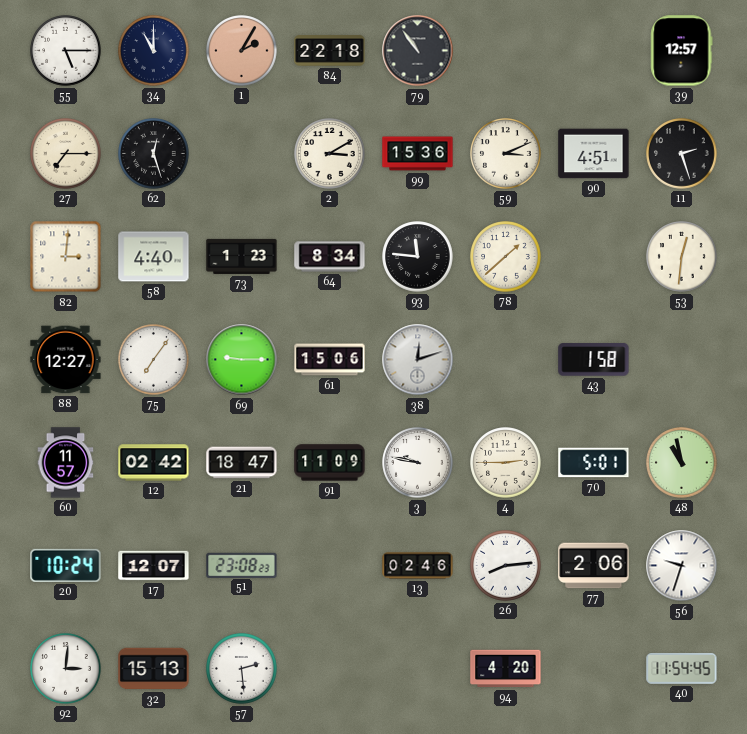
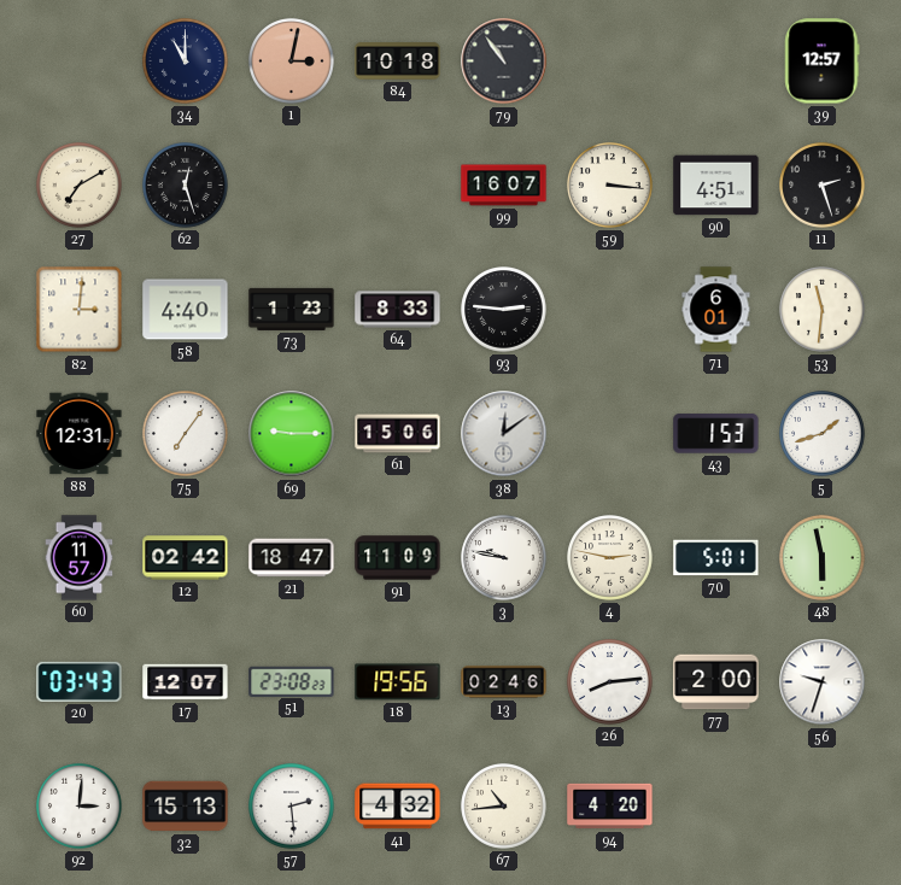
55: 5:15 -> none (66, 51)
1: 2:05 -> 3:02 (292, 61)
84: 22:18 -> 10:18 (398, 61)
27: 7:15 -> 7:10 (80, 186)
2: 3:10 -> none (330, 154)
99: 15:36 -> 16:07 (504, 186)
59: 3:11 -> 3:16 (610, 186)
64: 8:34 -> 8:33 (398, 310)
93: 11:46 -> 2:46 (504, 310)
78: 1:38 -> none (506, 257)
71: none -> 6:01 (716, 310)
53: 12:31 -> 11:31 (823, 310)
88: 12:27 -> 12:31 (80, 434)
38: 12:12 -> 12:09 (504, 434)
43: 1:58 -> 1:53 (716, 434)
5: none -> 1:42 (823, 434)
4: 2:45 -> 2:47 (610, 558)
48: 10:58 -> 5:58 (823, 558)
20: 10:24 -> 03:43 (80, 681)
18: none -> 19:56 (398, 682)
77: 2:06 -> 2:00 (716, 682)
41: none -> 4:32 (398, 807)
67: none -> 10:44 (504, 807)
40: 11:54 -> none (682, 668)
